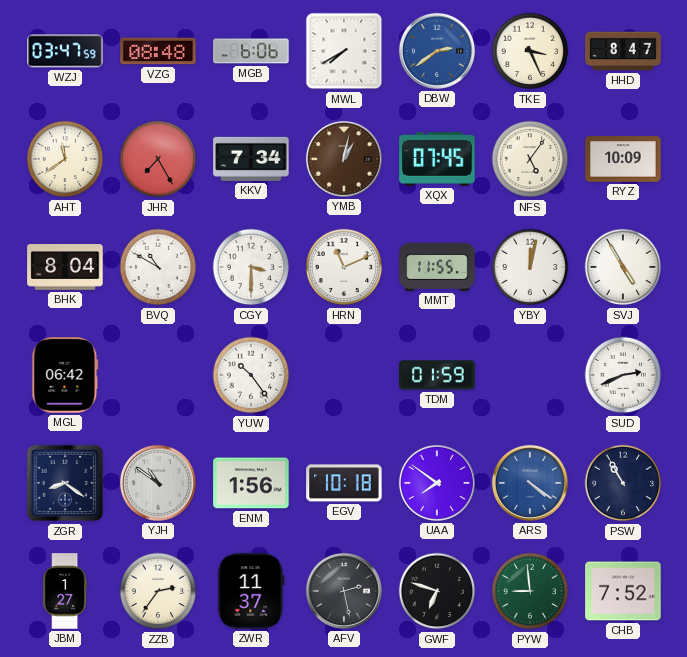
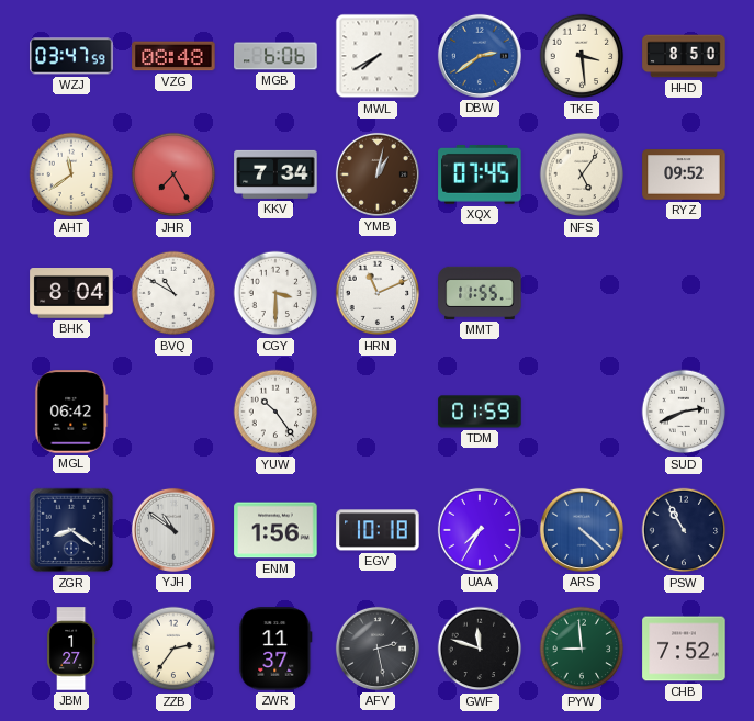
TKE: 3:26 -> 3:29 (582, 56)
HHD: 8:47 -> 8:50 (684, 56)
RYZ: 10:09 -> 09:52 (684, 174)
YBY: 12:02 -> none (530, 267)
SVJ: 4:55 -> none (623, 267)
UAA: 7:51 -> 7:35 (480, 530)
ARS: 4:21 -> 4:22 (582, 530)
GWF: 6:48 -> 11:48 (480, 649)
